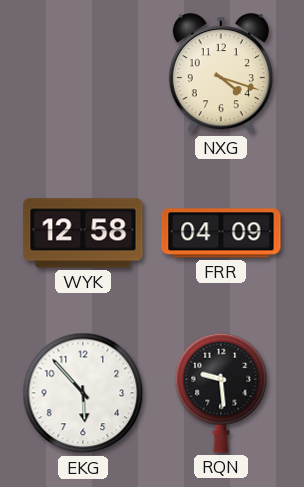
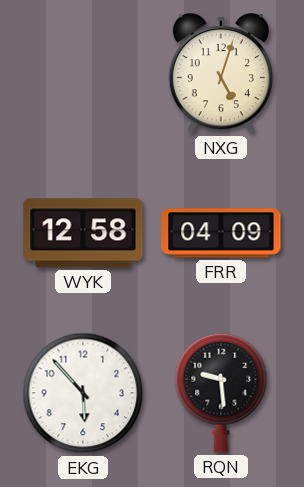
NXG: 4:18 -> 5:03 (221, 74)
